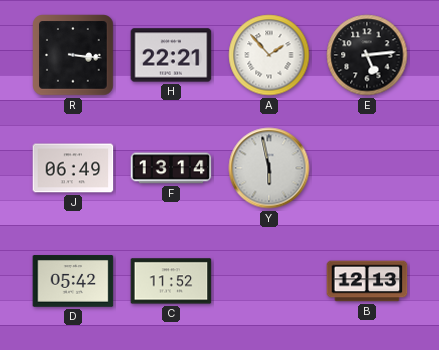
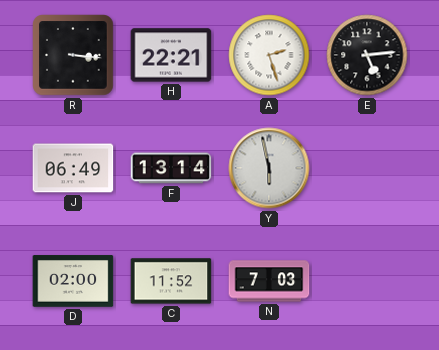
A: 1:53 -> 2:27 (269, 55)
D: 05:42 -> 02:00 (73, 281)
N: none -> 7:03 (269, 281)
B: 12:13 -> none (367, 281)
